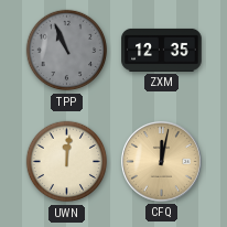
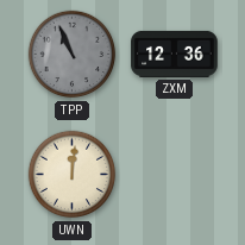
ZXM: 12:35 -> 12:36 (175, 54)
CFQ: 12:02 -> none (162, 162)
